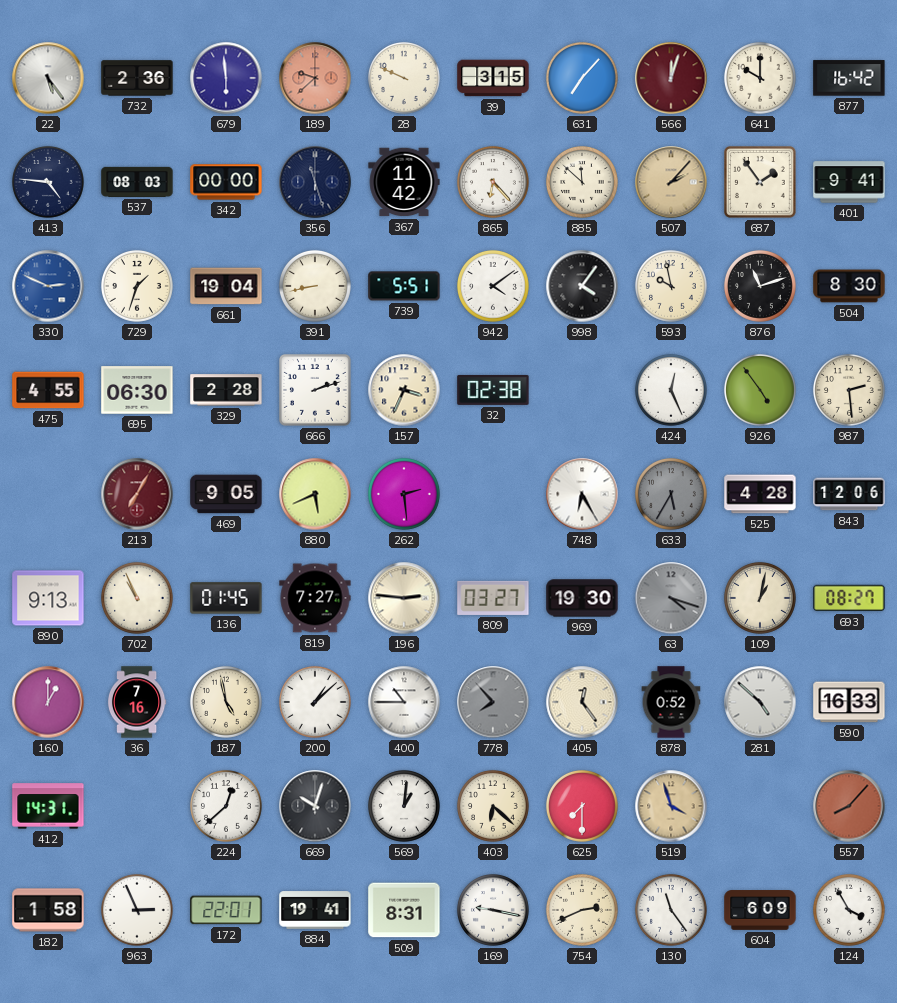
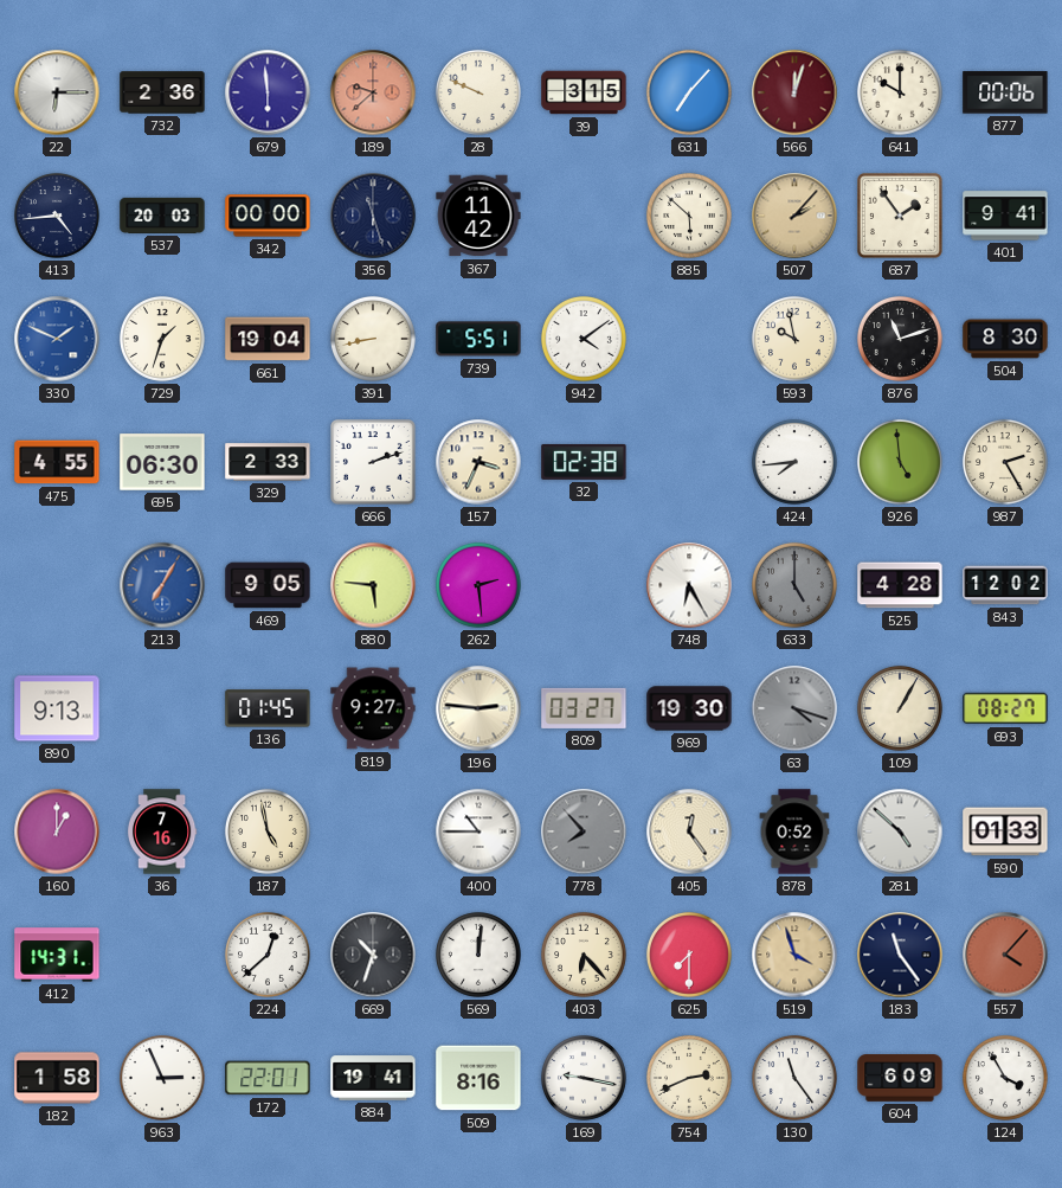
22: 5:24 -> 6:15 (57, 92)
877: 16:42 -> 00:06 (1005, 92)
413: 4:46 -> 4:44 (57, 216)
537: 08:03 -> 20:03 (162, 216)
865: 6:23 -> none (493, 182)
885: 11:52 -> 5:52 (689, 216)
330: 2:49 -> 1:49 (57, 339)
998: 4:06 -> none (582, 286)
329: 2:28 -> 2:33 (268, 462)
424: 12:26 -> 7:44 (794, 462)
926: 4:54 -> 4:59 (900, 462)
987: 2:29 -> 2:25 (1005, 462)
213 dial: burgundy -> blue (162, 585)
880: 5:41 -> 5:46 (373, 585)
633: 5:35 -> 5:00 (794, 585)
843: 12:06 -> 12:02 (1005, 585)
702: 10:56 -> none (137, 598)
819: 7:27 -> 9:27 (373, 708)
109: 1:02 -> 1:05 (900, 708)
200: 1:08 -> none (315, 702)
590: 16:33 -> 01:33 (1005, 831)
669: 10:03 -> 10:33 (373, 955)
569: 1:01 -> 12:01 (478, 955)
403: 6:22 -> 6:23 (584, 955)
183: none -> 11:24 (900, 955)
557: 8:07 -> 4:07 (1005, 955)
509: 8:31 -> 8:16 (478, 1078)
